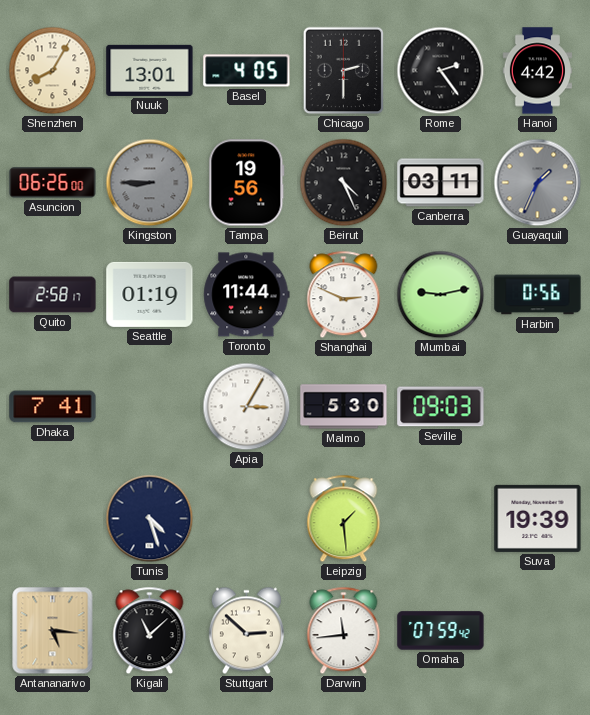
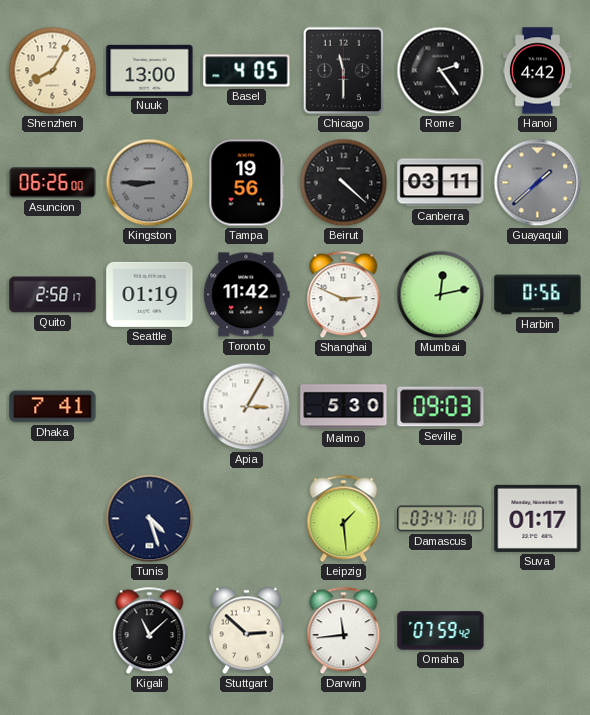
Nuuk: 13:01 -> 13:00 (150, 70)
Chicago: 2:30 -> 11:30 (344, 71)
Beirut: 4:26 -> 4:22 (344, 183)
Guayaquil: 1:34 -> 1:38 (538, 183)
Toronto: 11:44 -> 11:42 (247, 295)
Mumbai: 9:13 -> 12:13 (441, 295)
Damascus: none -> 03:47 (441, 519)
Suva: 19:39 -> 01:17 (538, 518)
Antananarivo: 5:16 -> none (53, 631)
